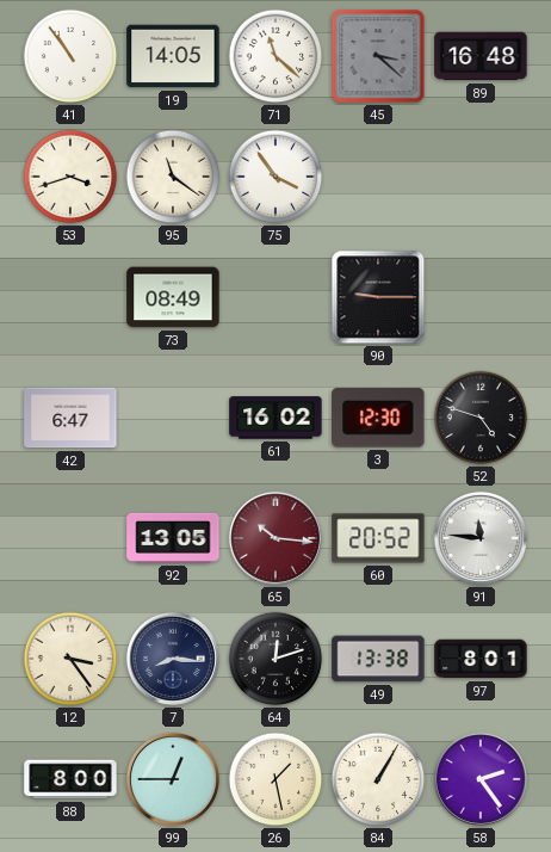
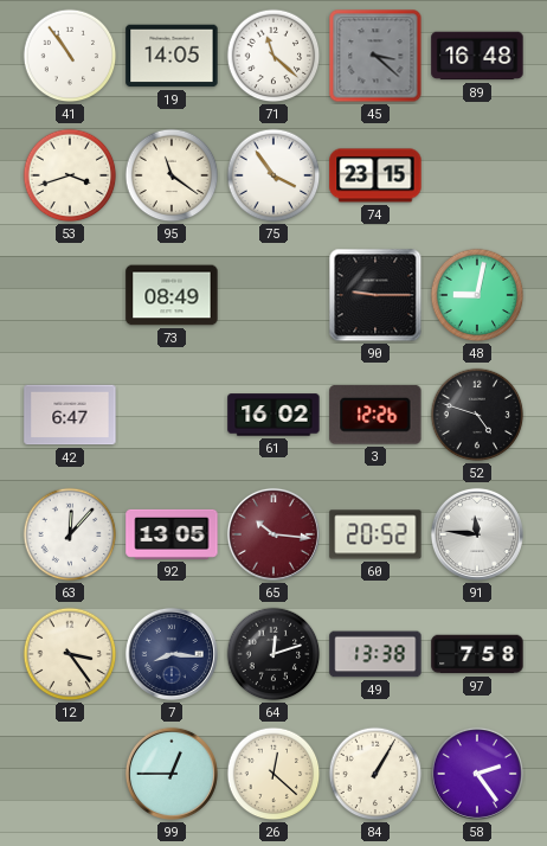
74: none -> 23:15 (375, 175)
48: none -> 9:02 (477, 295)
3: 12:30 -> 12:26 (375, 415)
63: none -> 12:07 (70, 534)
97: 8:01 -> 7:58 (477, 654)
88: 8:00 -> none (70, 779)
26: 1:28 -> 12:22 (273, 774)
